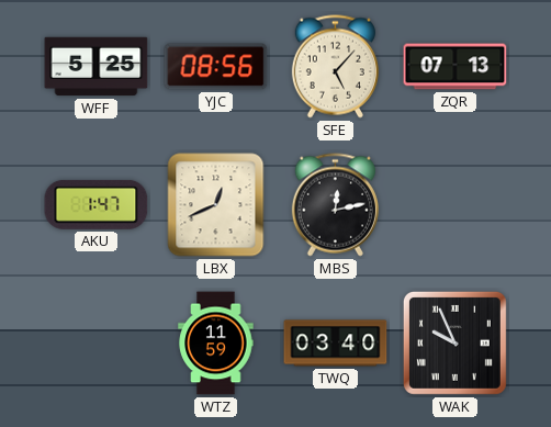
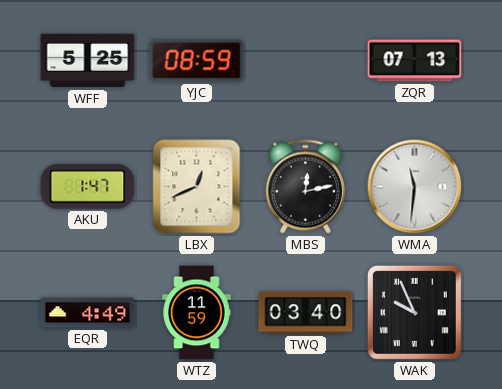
YJC: 08:56 -> 08:59 (197, 61)
SFE: 5:07 -> none (335, 67)
WMA: none -> 11:31 (415, 187)
EQR: none -> 4:49 (88, 313)
